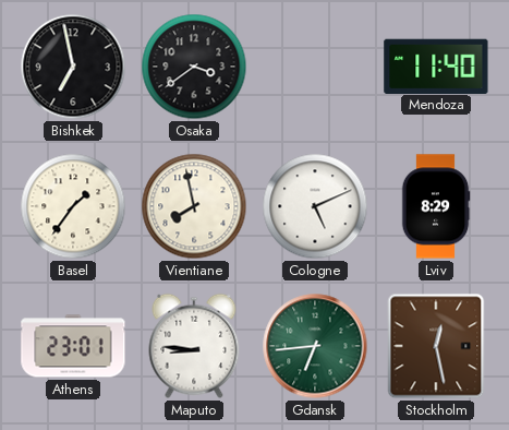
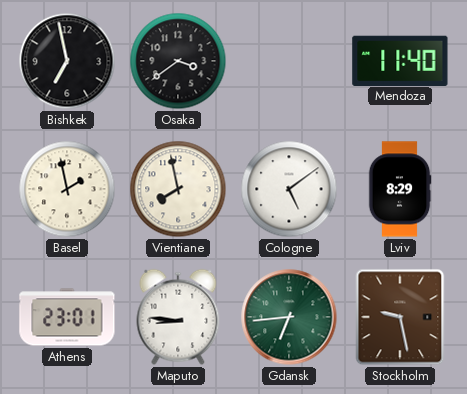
Basel: 1:36 -> 1:58 (67, 189)
Cologne: 5:11 -> 5:09 (289, 189)
Stockholm: 12:28 -> 9:28 (400, 317)
